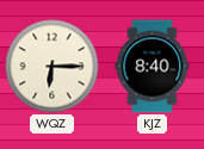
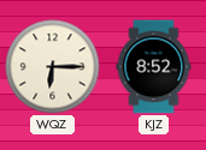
KJZ: 8:40 -> 8:52 (154, 67)
